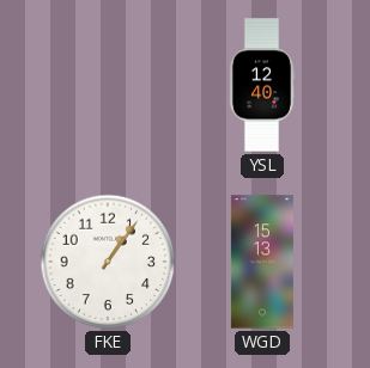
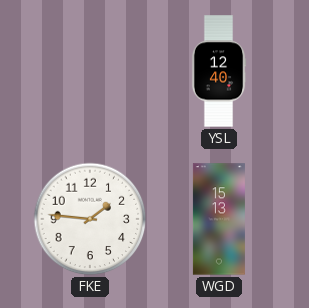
FKE: 1:06 -> 1:46 (90, 219)
